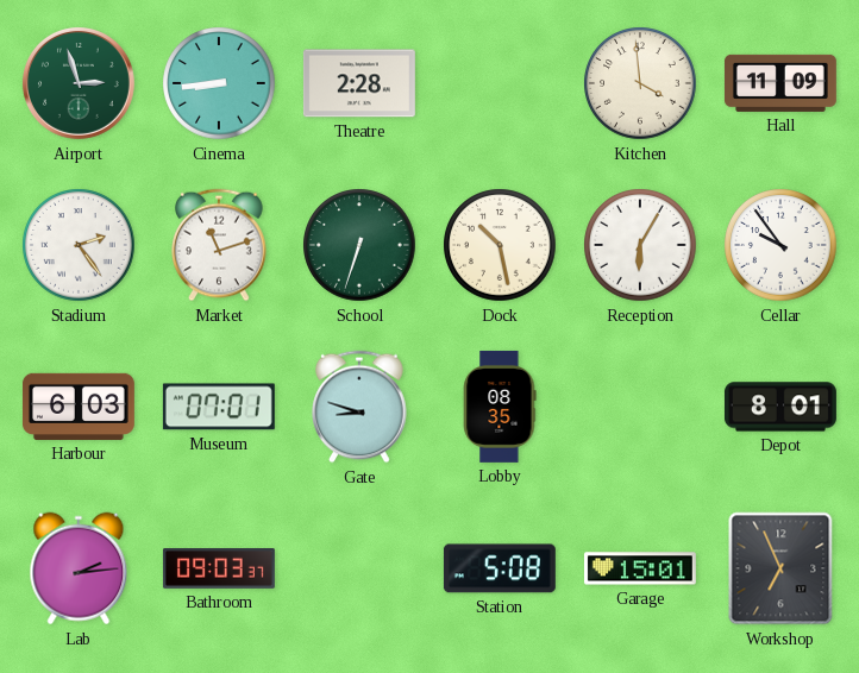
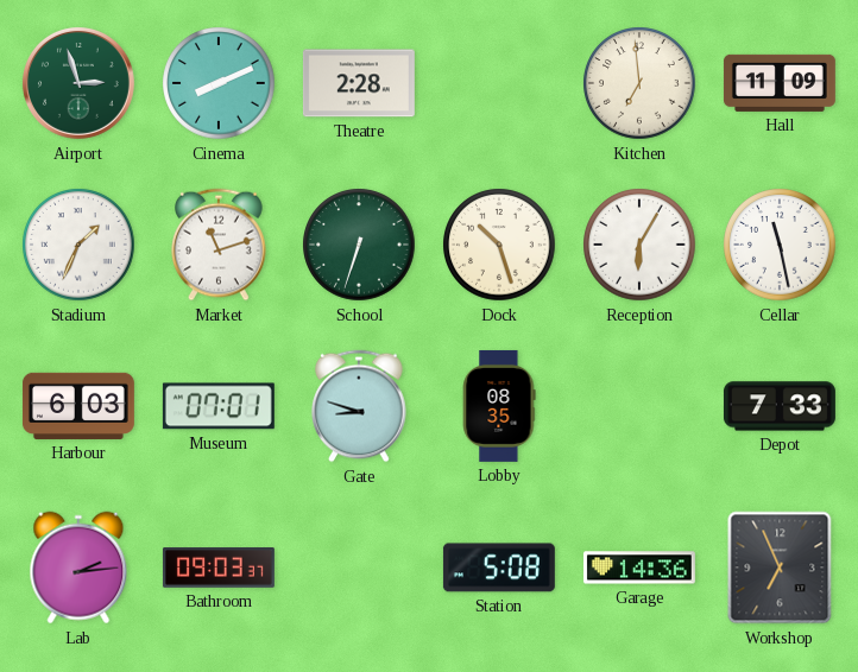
Cinema: 8:44 -> 8:11 (219, 83)
Kitchen: 3:59 -> 6:59 (639, 83)
Stadium: 2:24 -> 1:34 (78, 245)
Dock: 10:28 -> 10:27 (499, 245)
Cellar: 9:54 -> 11:28 (780, 245)
Depot: 8:01 -> 7:33 (780, 406)
Garage: 15:01 -> 14:36 (639, 568)
